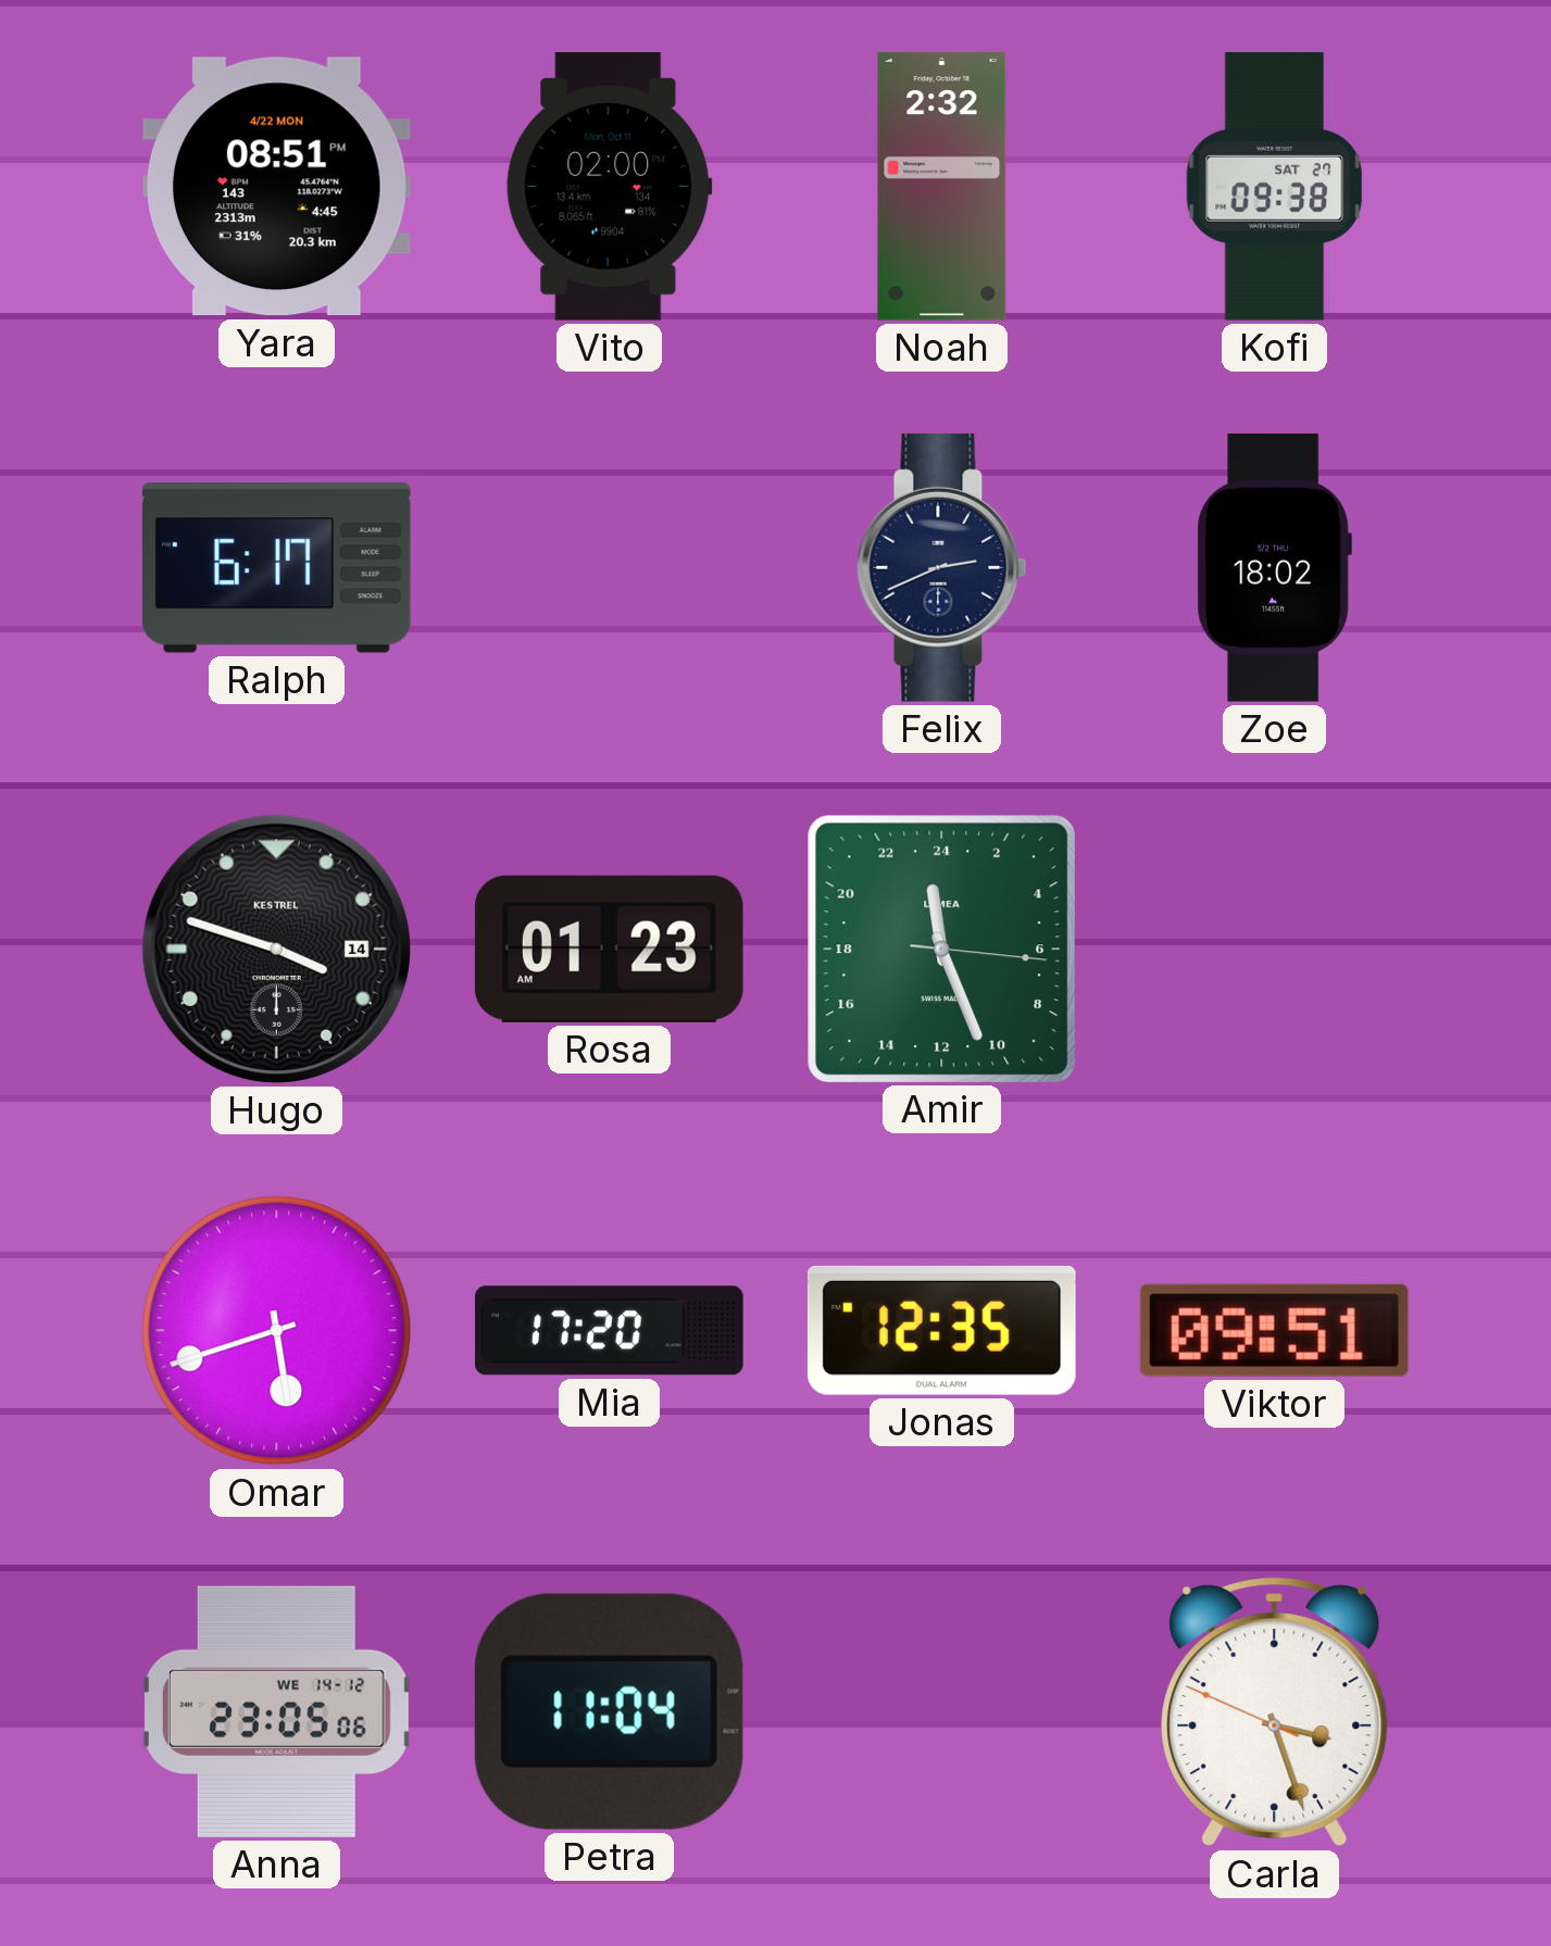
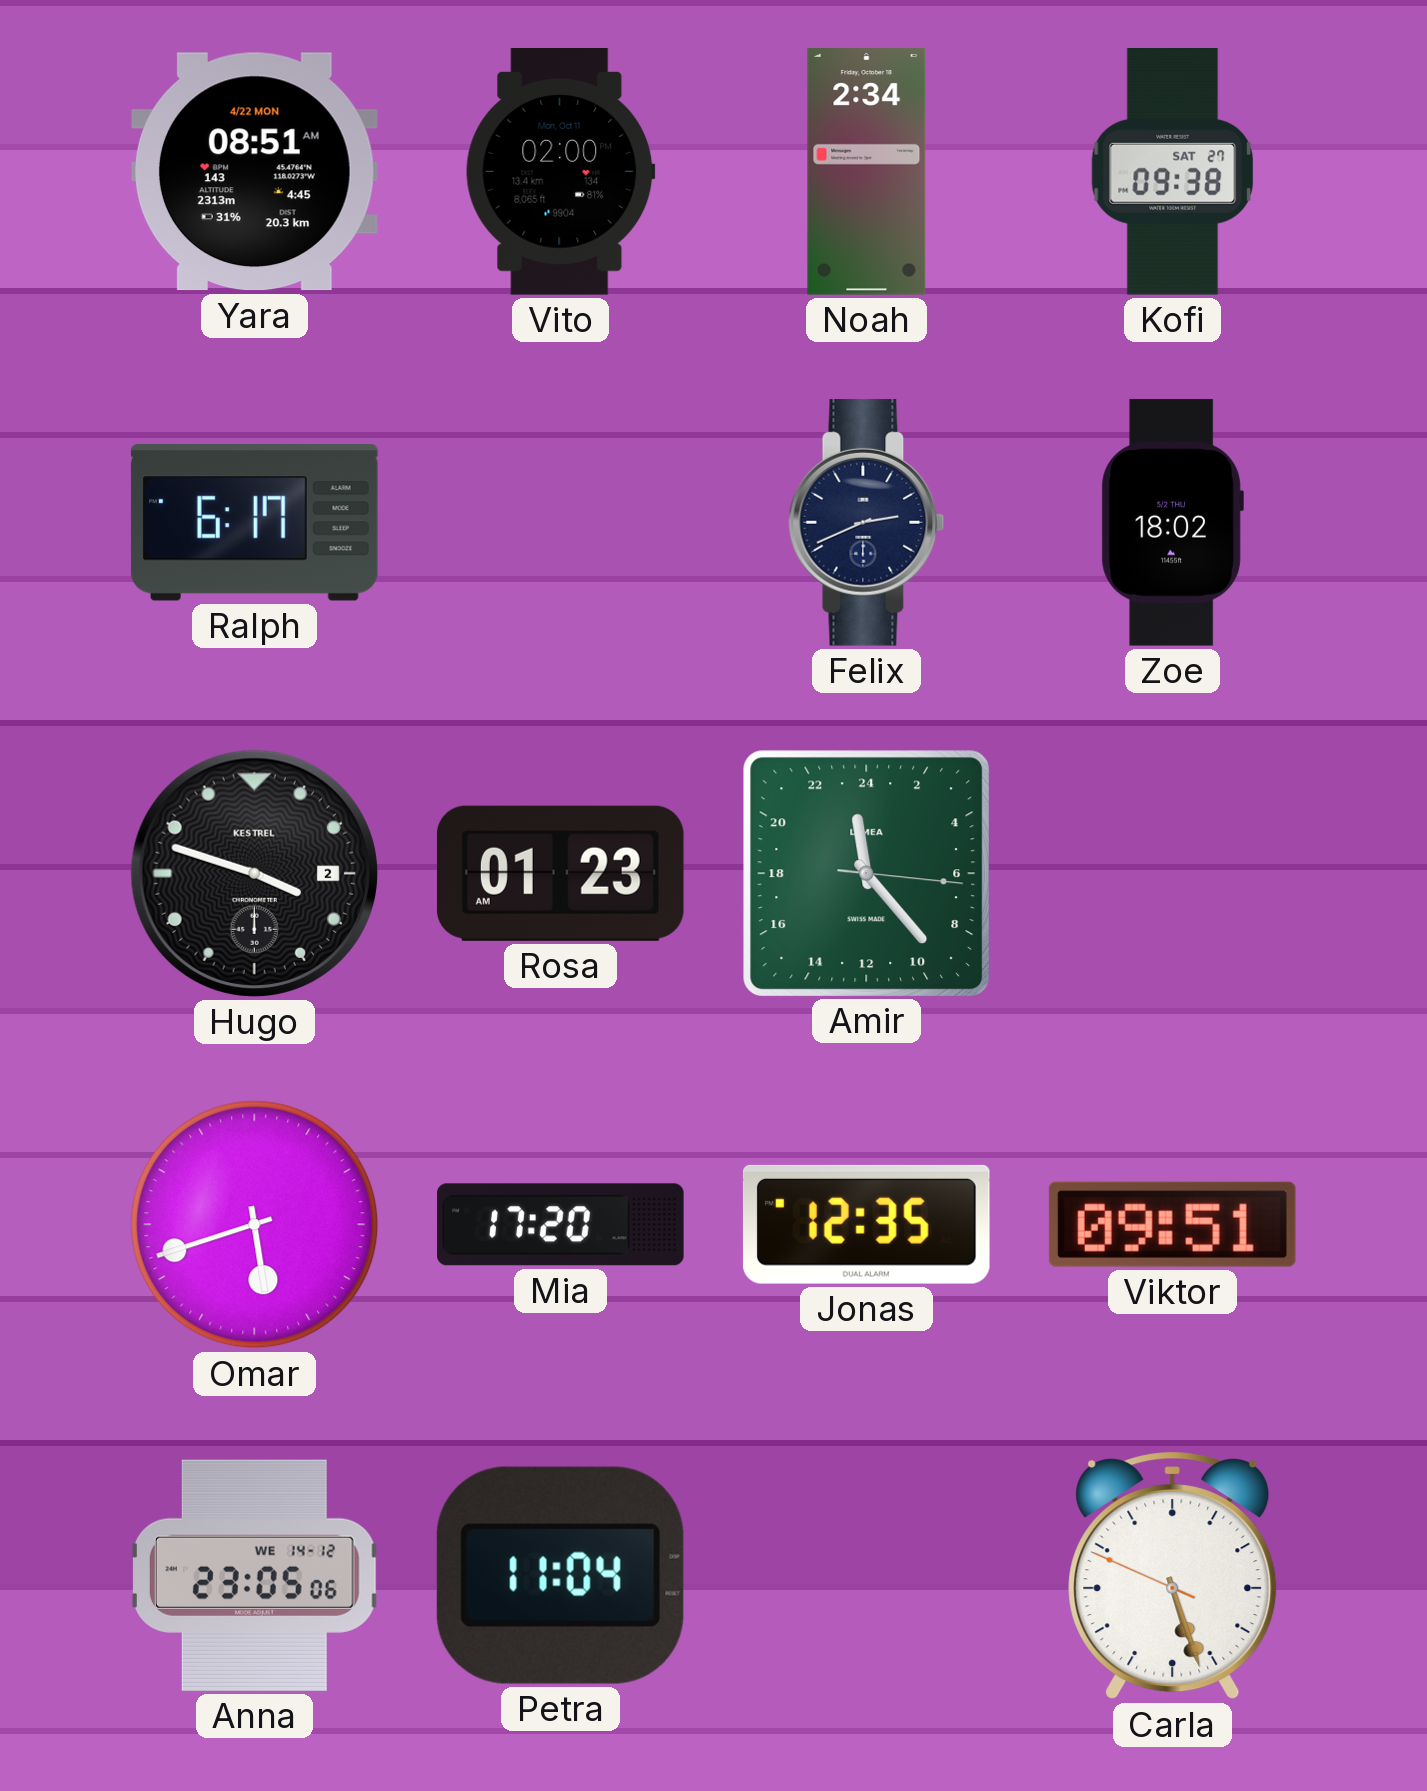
Yara: 08:51 PM -> 08:51 AM (254, 172)
Noah: 2:32 -> 2:34 (867, 172)
Hugo date: 14 -> 2 (254, 873)
Amir: 23:26 -> 23:23 (866, 873)
Carla: 3:26 -> 5:26 (1173, 1576)
